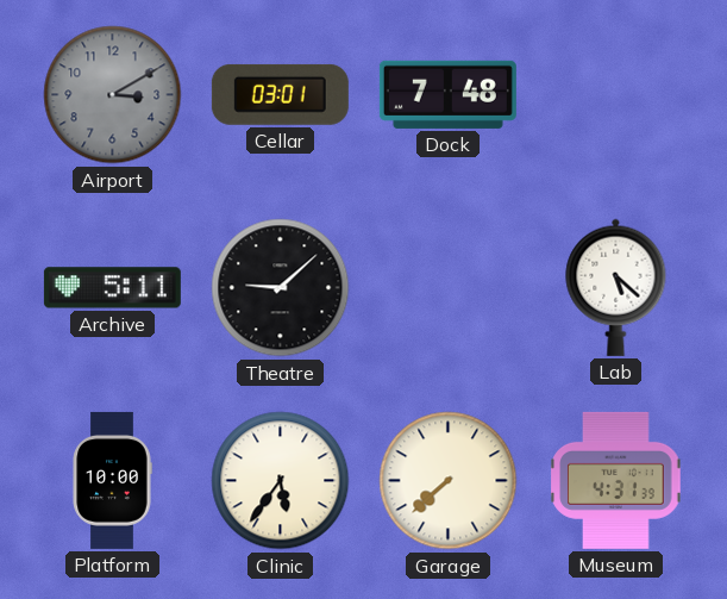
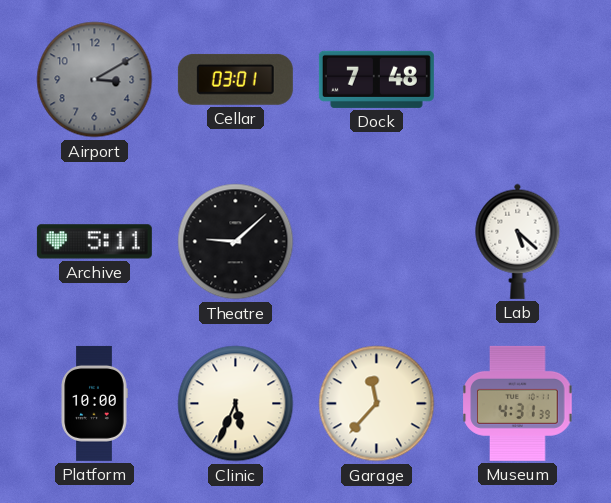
Clinic: 5:36 -> 5:34 (236, 404)
Garage: 7:38 -> 11:37 (377, 404)
